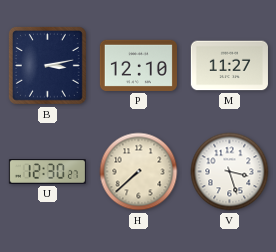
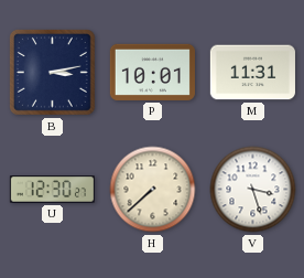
P: 12:10 -> 10:01 (152, 72)
M: 11:27 -> 11:31 (252, 73)
